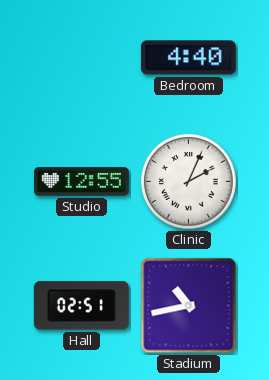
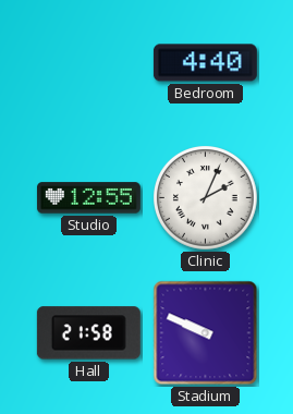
Hall: 02:51 -> 21:58 (88, 333)
Stadium: 10:43 -> 9:49 (206, 333)
